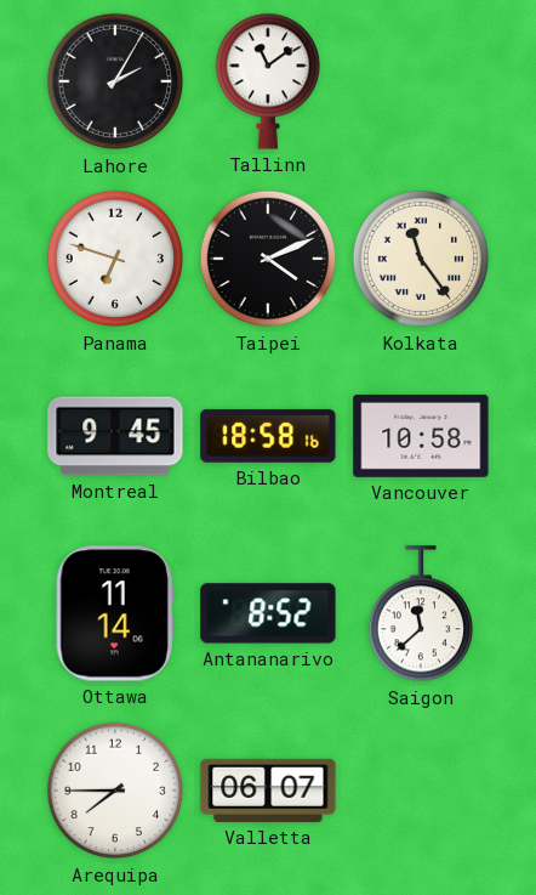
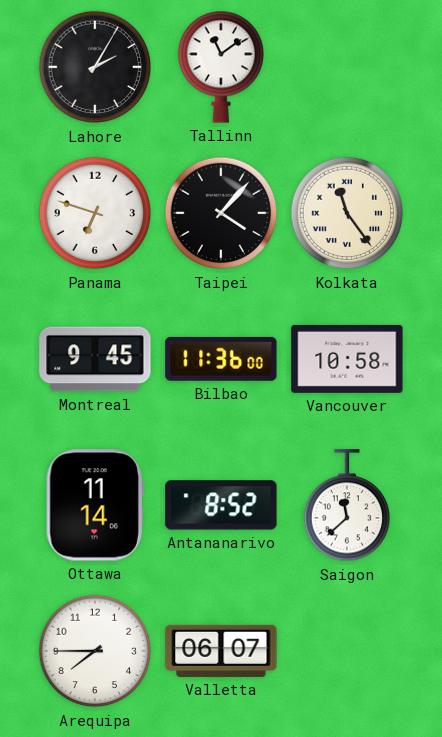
Taipei: 4:11 -> 4:07 (221, 213)
Bilbao: 18:58 -> 11:36 (221, 359)
